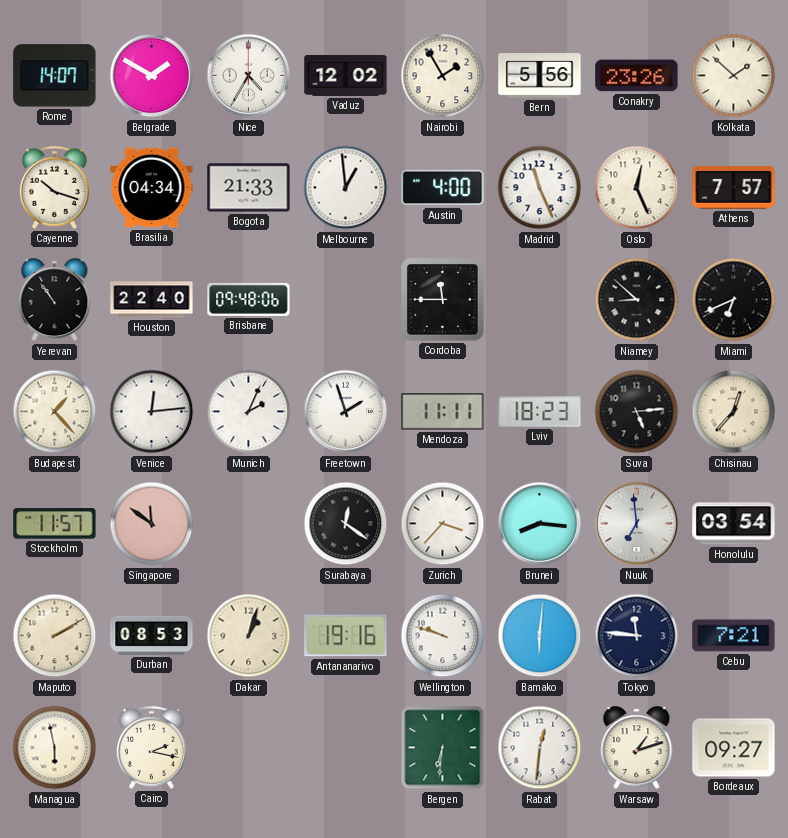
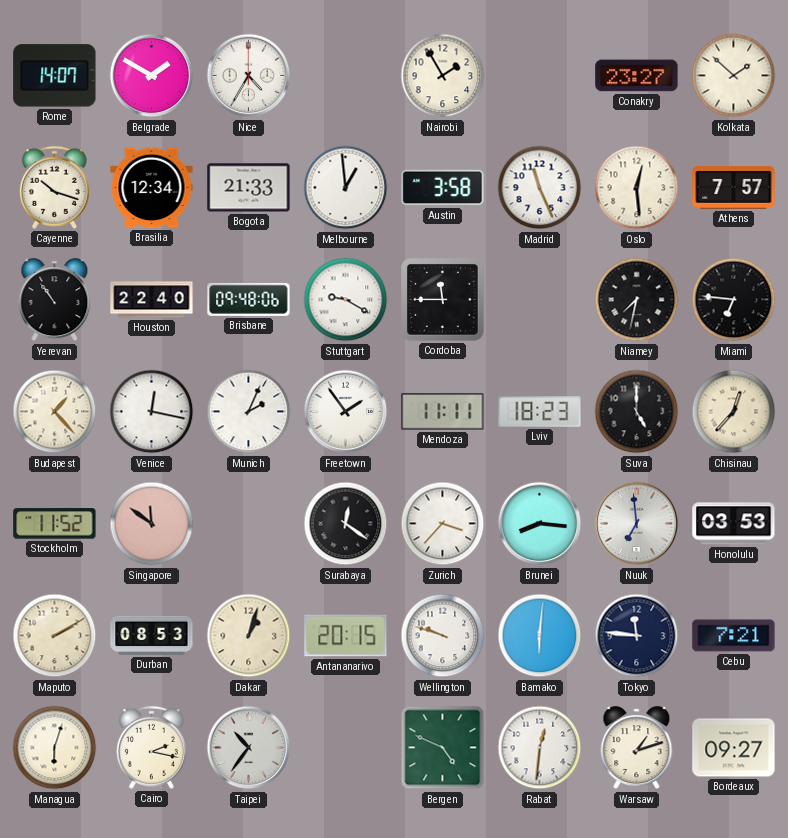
Vaduz: 12:02 -> none (346, 75)
Bern: 5:56 -> none (540, 76)
Conakry: 23:26 -> 23:27 (637, 76)
Brasilia: 04:34 -> 12:34 (152, 188)
Austin: 4:00 -> 3:58 (443, 188)
Oslo: 12:26 -> 12:29 (637, 188)
Stuttgart: none -> 9:20 (346, 300)
Niamey: 8:52 -> 7:32 (637, 300)
Miami: 6:41 -> 6:46 (734, 300)
Venice: 12:14 -> 12:17 (152, 412)
Freetown: 1:57 -> 1:54 (346, 412)
Suva: 5:14 -> 5:00 (637, 412)
Stockholm: 11:57 -> 11:52 (55, 524)
Honolulu: 03:54 -> 03:53 (734, 524)
Antananarivo: 19:16 -> 20:15 (346, 636)
Managua: 5:58 -> 6:03 (55, 748)
Taipei: none -> 10:36 (249, 748)
Bergen: 6:31 -> 4:49 (443, 748)
